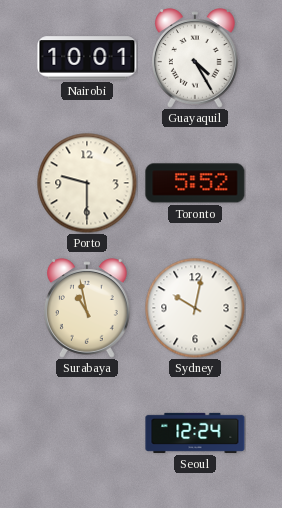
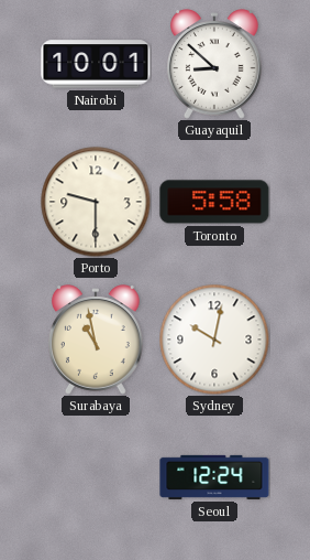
Guayaquil: 4:25 -> 8:52 (215, 64)
Toronto: 5:52 -> 5:58 (214, 202)
